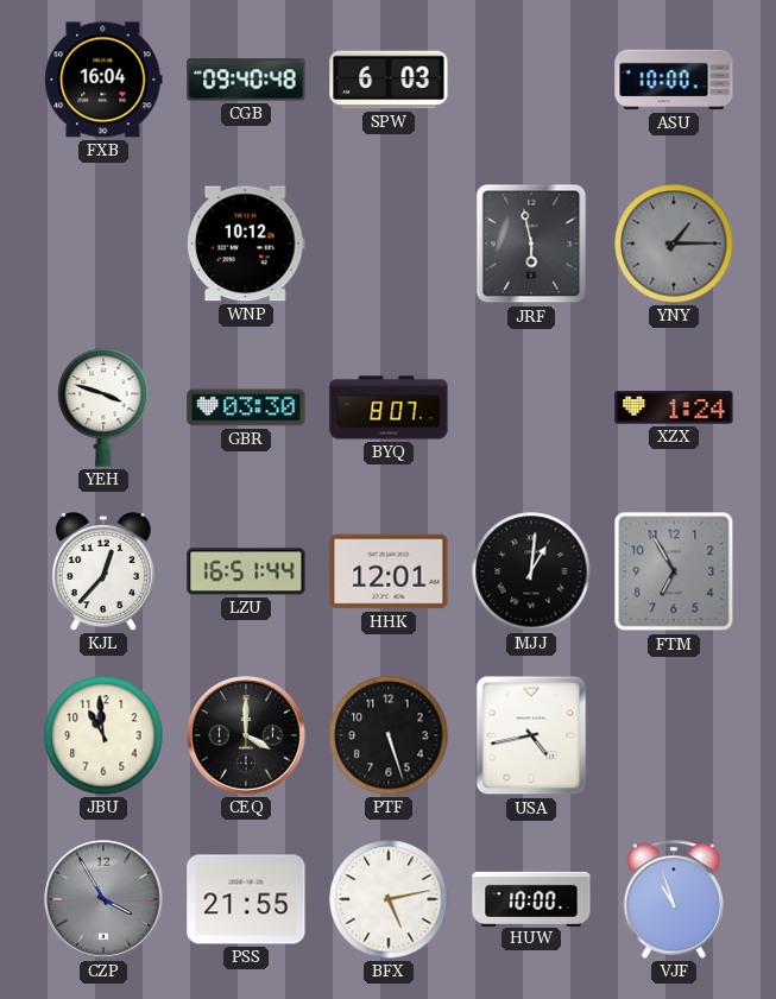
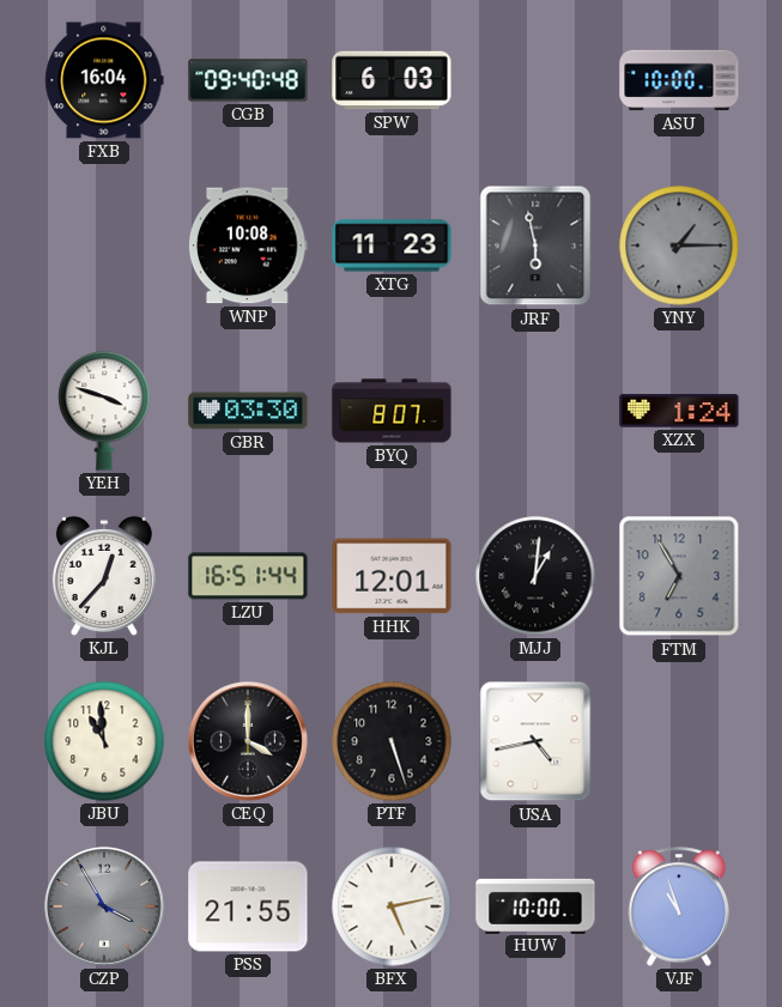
WNP: 10:12 -> 10:08 (248, 245)
XTG: none -> 11:23 (392, 245)
